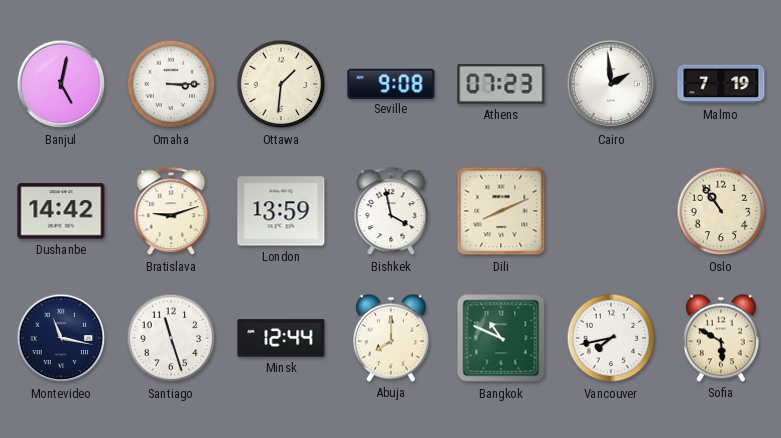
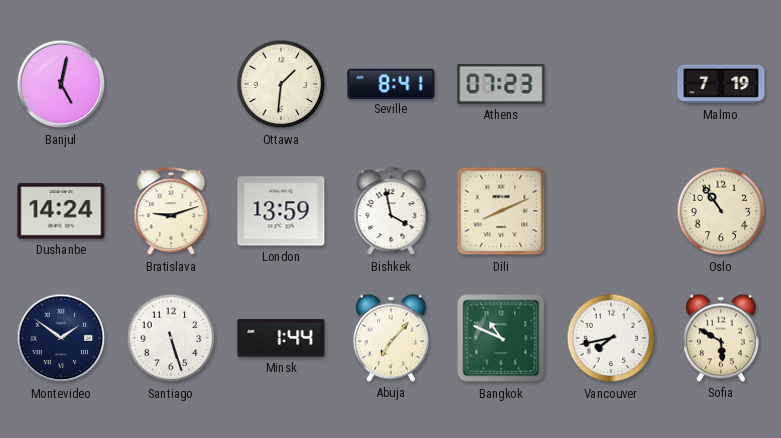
Omaha: 3:15 -> none (171, 84)
Seville: 9:08 -> 8:41 (391, 83)
Cairo: 1:59 -> none (611, 84)
Dushanbe: 14:42 -> 14:24 (61, 211)
Montevideo: 11:17 -> 1:51 (61, 338)
Santiago: 11:27 -> 5:27 (171, 338)
Minsk: 12:44 -> 1:44 (281, 338)
Abuja: 8:00 -> 7:07 (391, 338)
